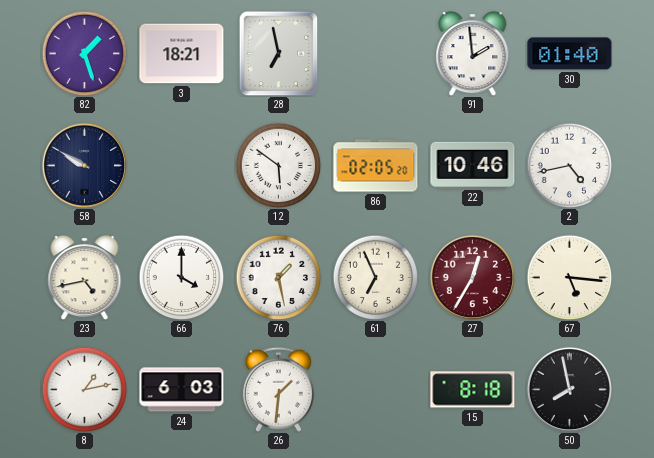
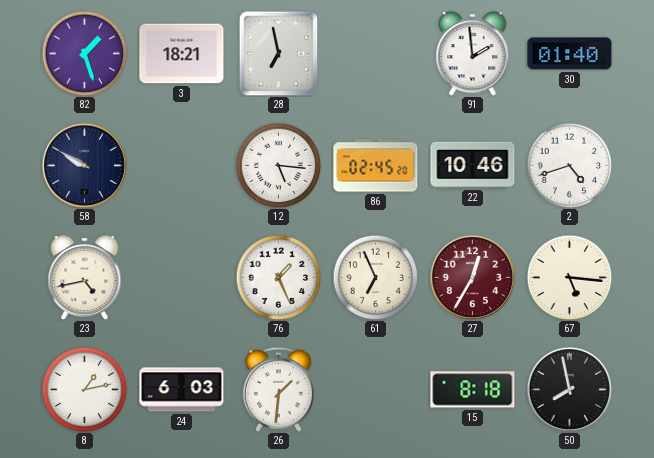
12: 5:51 -> 5:16 (278, 165)
86: 02:05 -> 02:45 (376, 166)
2: 4:43 -> 4:42 (569, 165)
66: 4:00 -> none (181, 277)
76: 1:28 -> 1:26 (278, 277)
